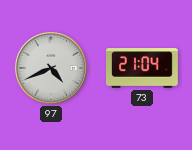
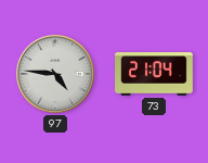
97: 4:41 -> 4:46 (55, 74)
